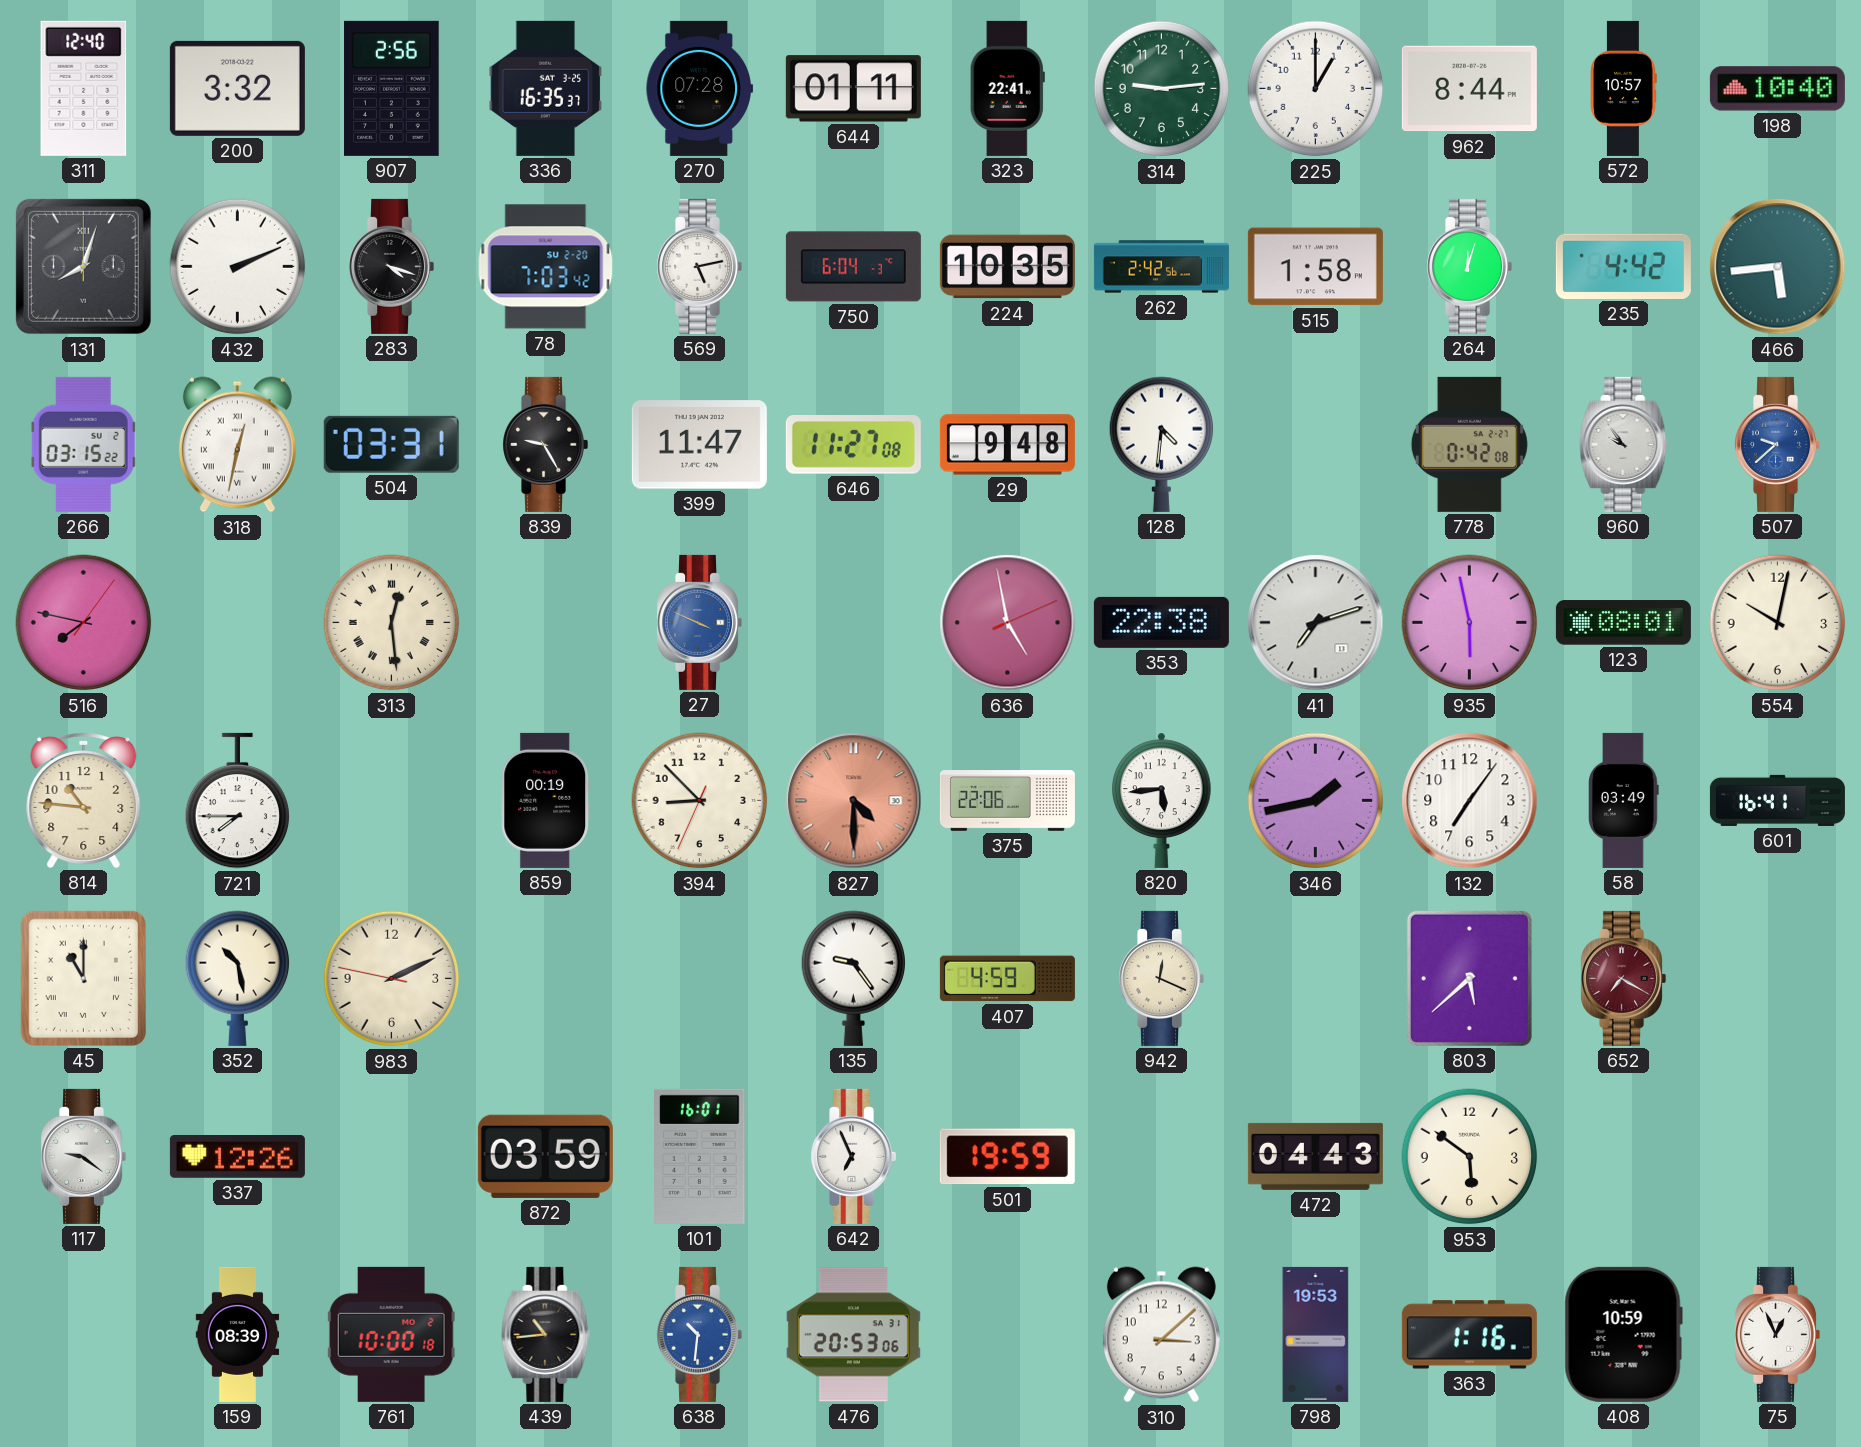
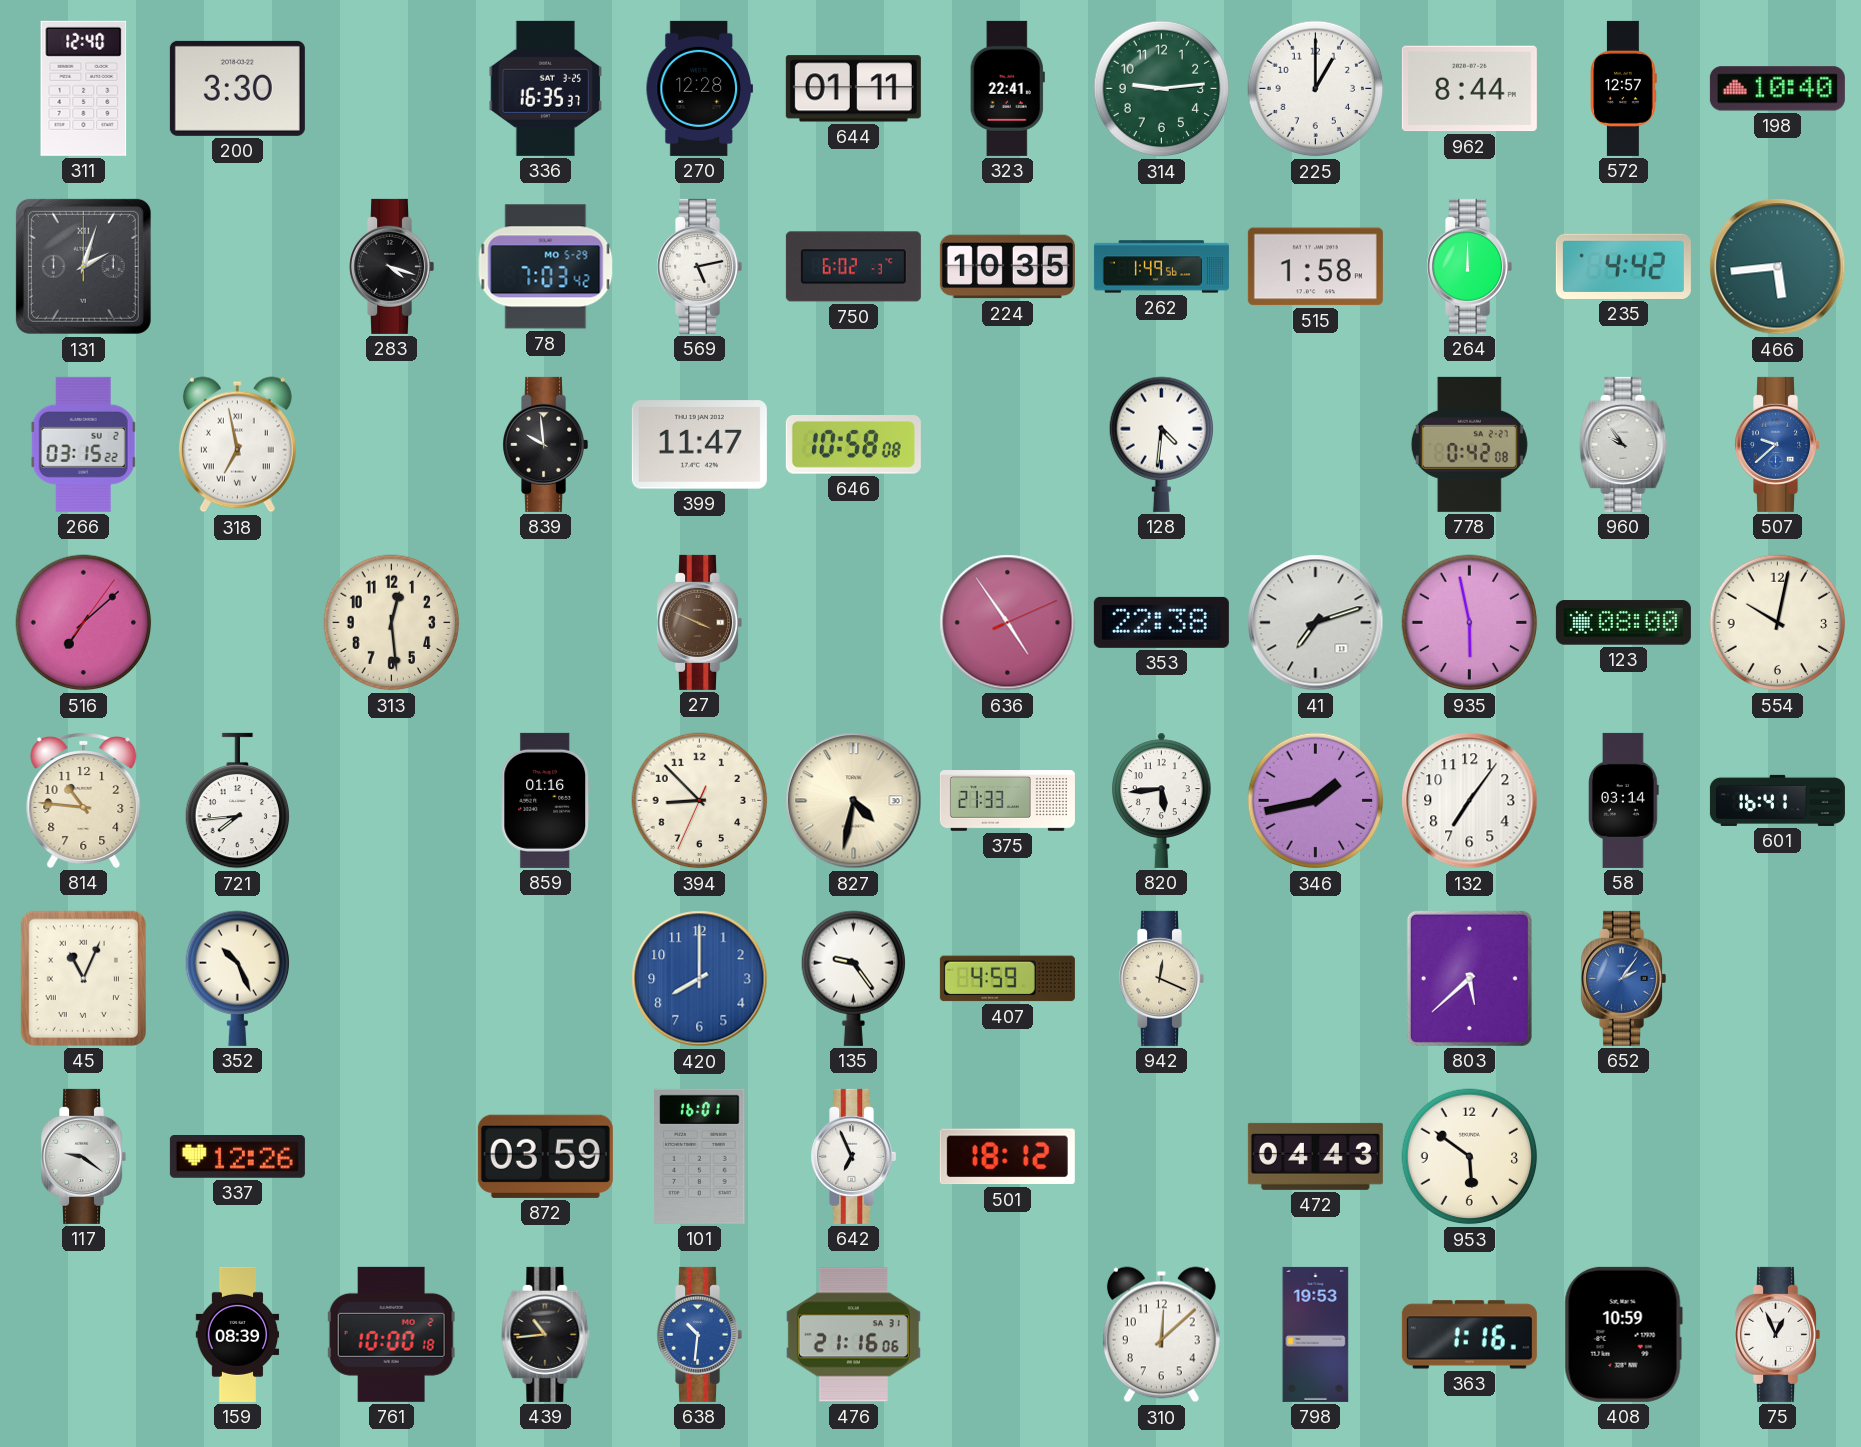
200: 3:32 -> 3:30 (237, 88)
907: 2:56 -> none (392, 88)
270: 07:28 -> 12:28 (699, 88)
572: 10:57 -> 12:57 (1623, 88)
131: 8:03 -> 2:03 (83, 266)
432: 2:11 -> none (238, 267)
78 date: SU 2-20 -> MO 5-29 (546, 267)
750: 6:04 -> 6:02 (853, 267)
262: 2:42 -> 1:49 (1161, 267)
264: 12:03 -> 12:00 (1470, 266)
318: 12:32 -> 6:58 (237, 445)
504: 03:31 -> none (391, 444)
839: 9:25 -> 9:59 (546, 444)
646: 11:27 -> 10:58 (853, 445)
29: 9:48 -> none (1007, 445)
516: 7:47 -> 7:08 (84, 623)
313 numerals: Roman -> Arabic (392, 623)
27 dial: blue -> brown (700, 622)
636: 4:58 -> 4:54 (1008, 623)
123: 08:01 -> 08:00 (1623, 623)
721: 7:45 -> 7:44 (237, 801)
859: 00:19 -> 01:16 (546, 800)
827: 4:30 -> 4:32 (854, 801)
827 dial: salmon -> cream (854, 801)
375: 22:06 -> 21:33 (1007, 801)
58: 03:49 -> 03:14 (1624, 800)
45: 11:00 -> 11:04 (83, 978)
352: 10:28 -> 10:26 (237, 978)
983: 2:10 -> none (392, 979)
420: none -> 8:00 (700, 979)
652: 7:20 -> 2:06 (1624, 978)
652 dial: burgundy -> blue (1624, 978)
501: 19:59 -> 18:12 (1007, 1157)
476: 20:53 -> 21:16 (853, 1335)
310: 3:08 -> 12:08 (1161, 1335)
